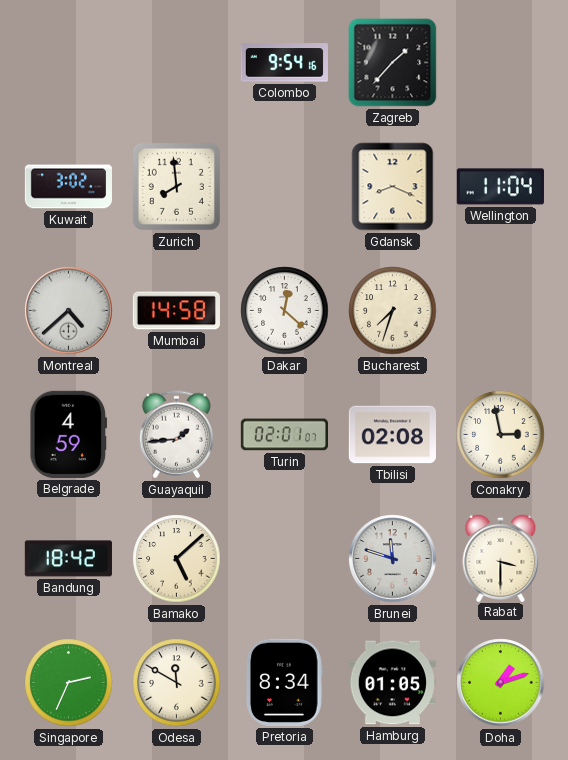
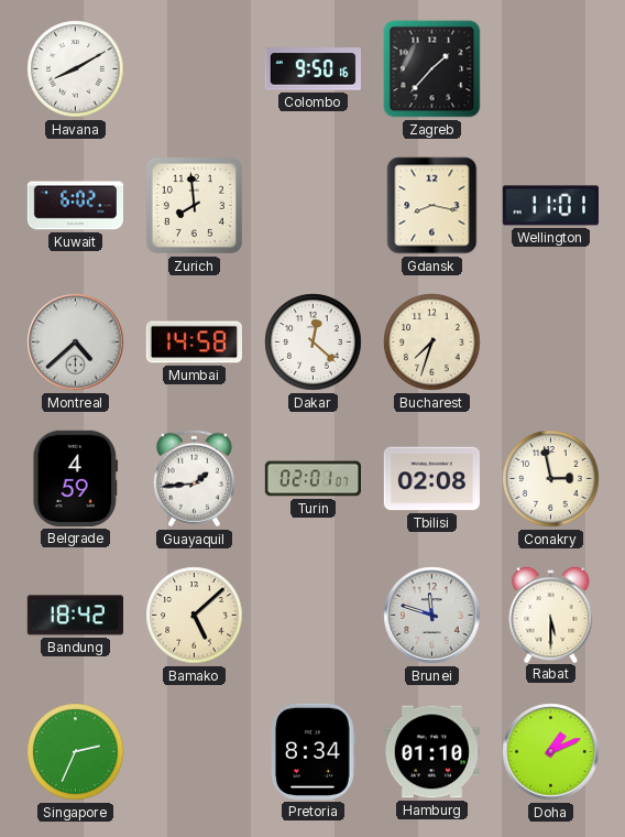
Havana: none -> 8:10 (76, 69)
Colombo: 9:54 -> 9:50 (312, 69)
Kuwait: 3:02 -> 6:02 (75, 206)
Gdansk: 8:19 -> 8:17 (432, 206)
Wellington: 11:04 -> 11:01 (550, 206)
Rabat: 3:30 -> 5:30 (551, 613)
Odesa: 11:50 -> none (177, 683)
Hamburg: 01:05 -> 01:10 (431, 752)
Doha: 1:12 -> 1:11 (551, 752)
